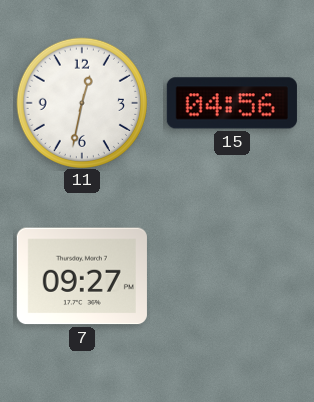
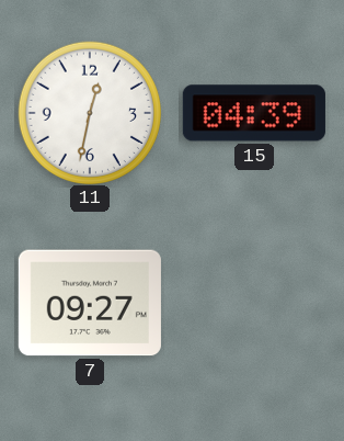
15: 04:56 -> 04:39 (254, 113)
